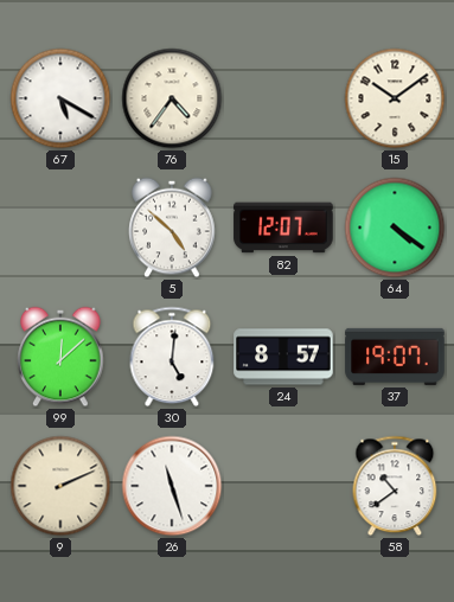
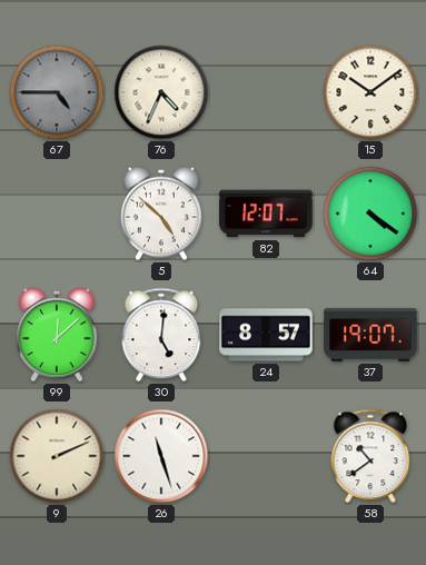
67: 5:20 -> 4:45 (57, 92)
67 dial: white -> grey (57, 92)
76: 4:36 -> 4:34 (161, 92)
